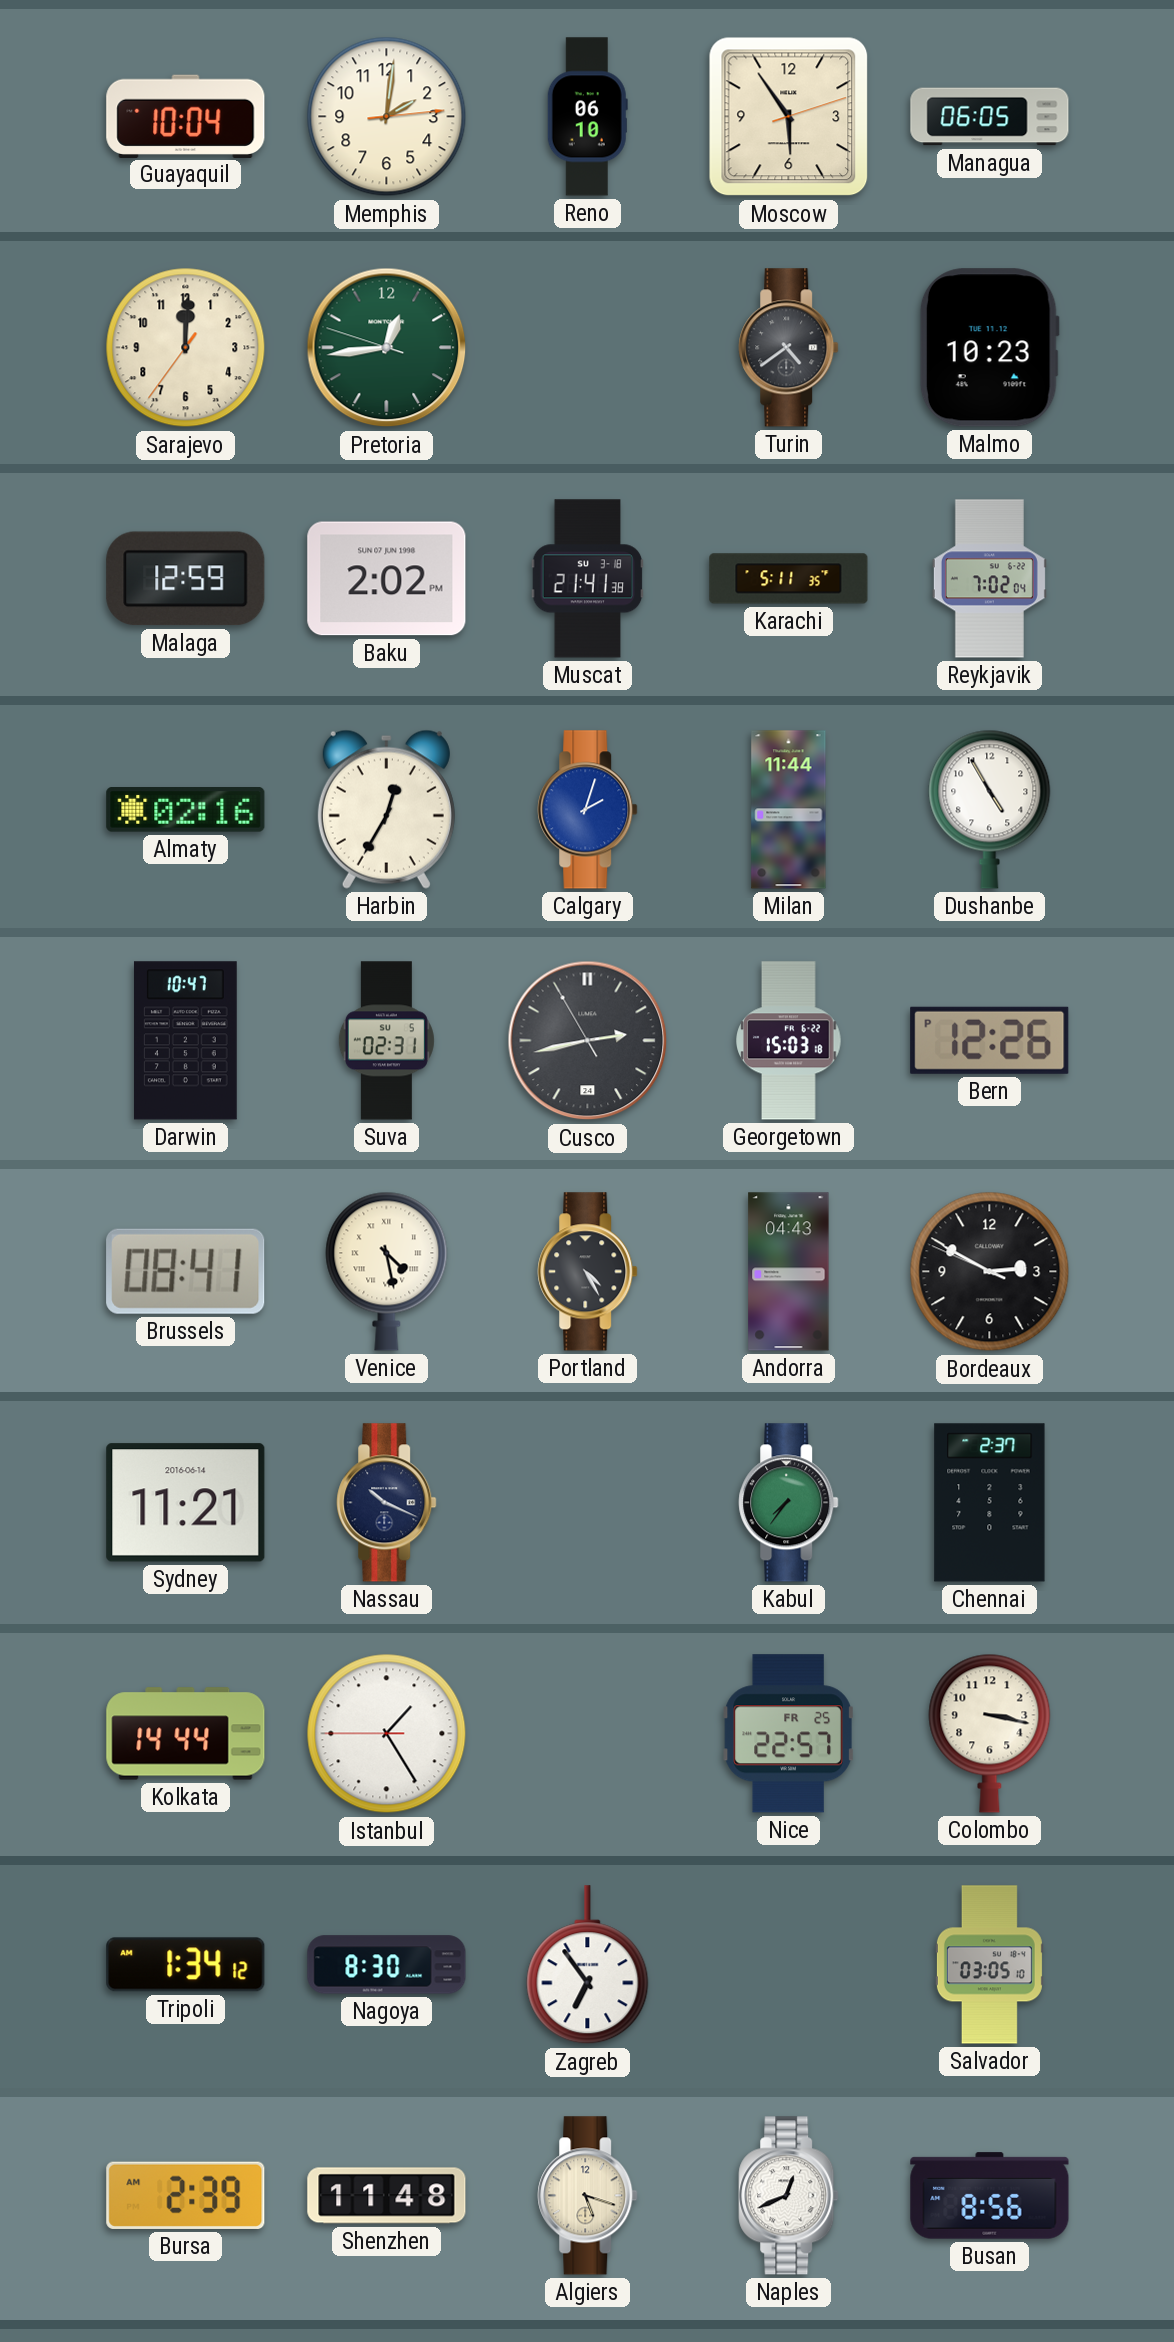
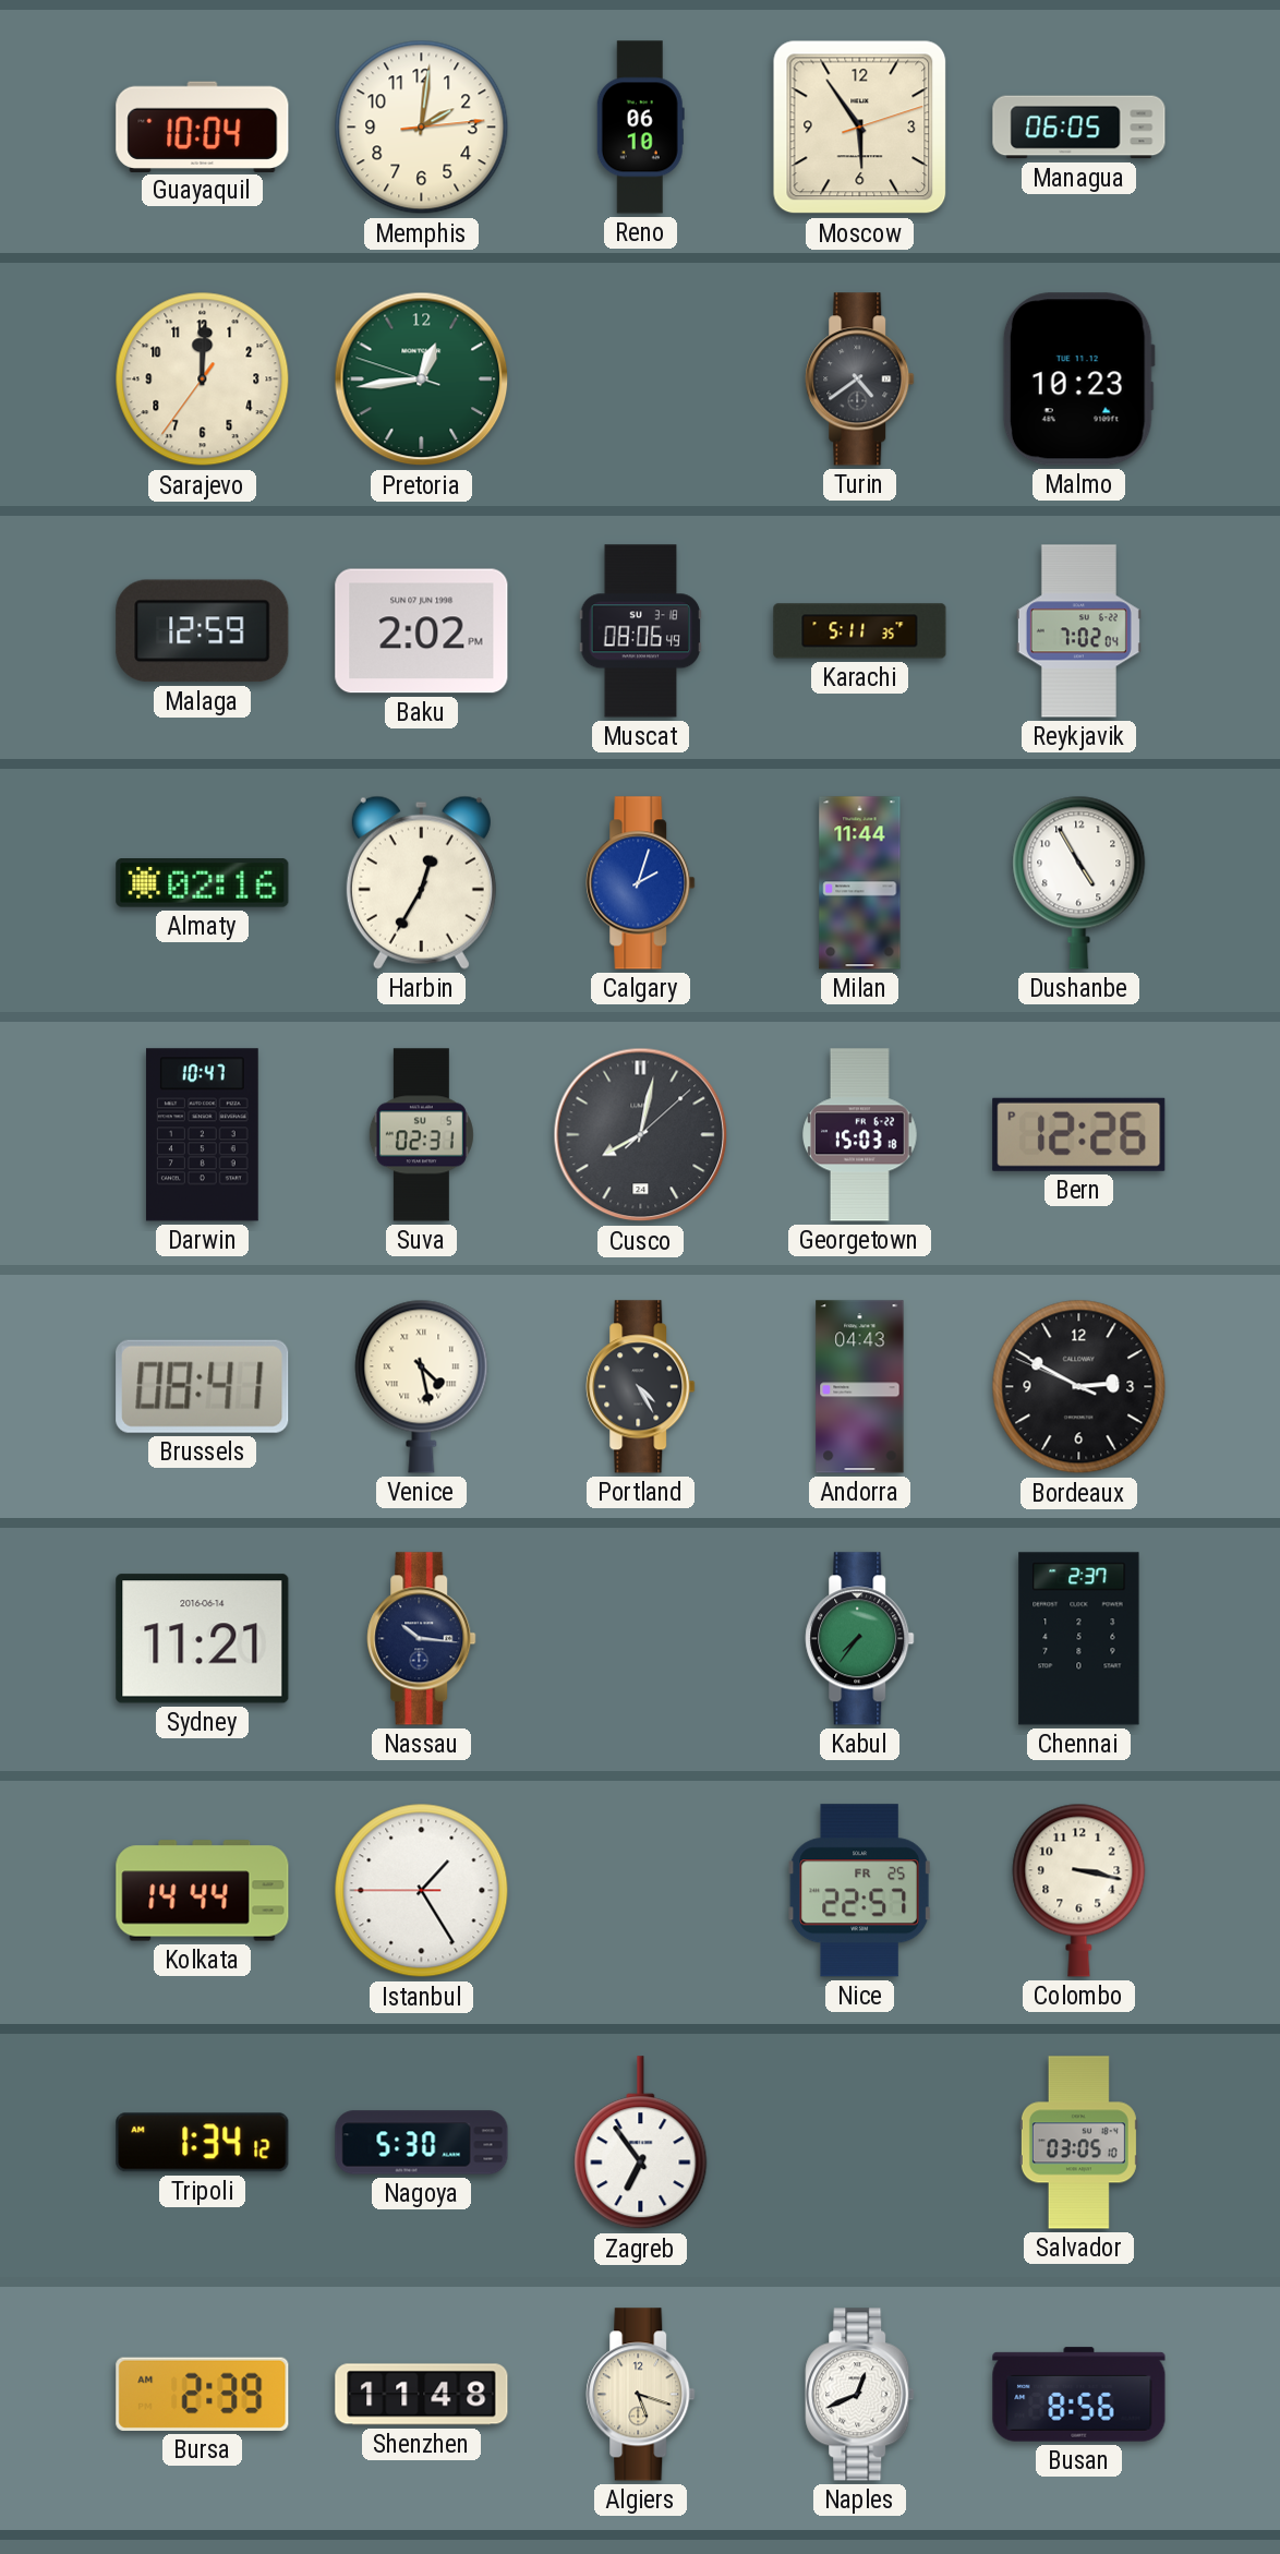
Muscat: 21:41 -> 08:06 (641, 631)
Cusco: 2:42 -> 8:02 (641, 1135)
Nassau: 10:19 -> 10:16 (422, 1639)
Nagoya: 8:30 -> 5:30 (422, 2143)
